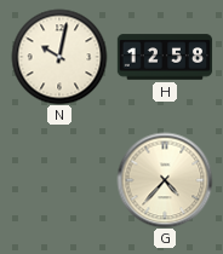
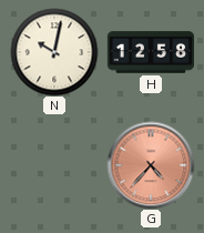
G dial: cream -> salmon (151, 165)
